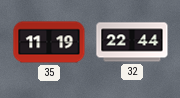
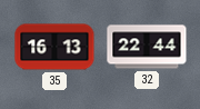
35: 11:19 -> 16:13 (54, 47)
